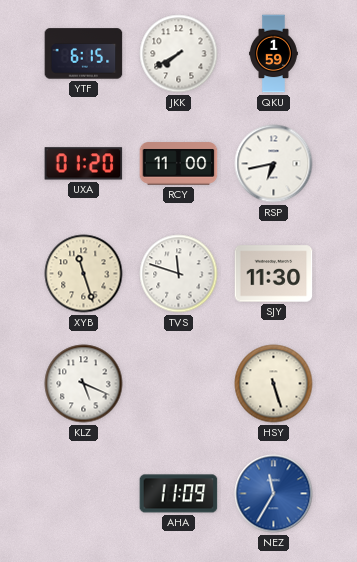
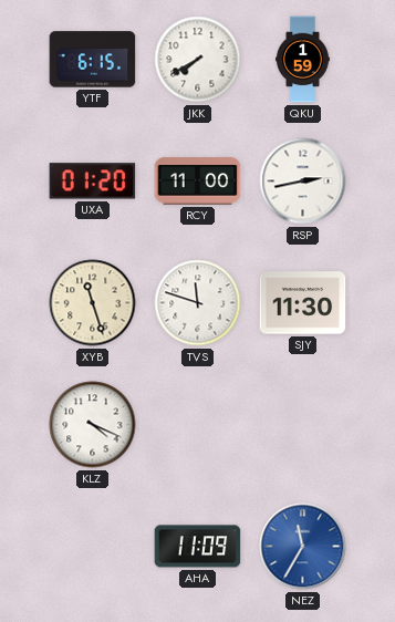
RSP: 6:43 -> 2:43 (303, 182)
KLZ: 5:19 -> 4:19 (93, 425)
HSY: 5:27 -> none (274, 384)
